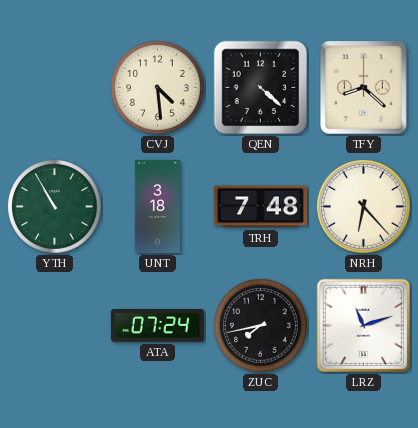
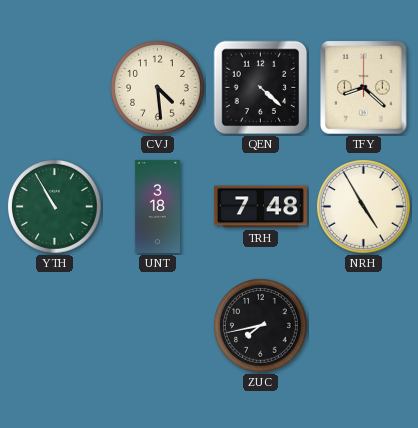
NRH: 6:23 -> 4:55 (364, 207)
ATA: 07:24 -> none (157, 326)
LRZ: 11:12 -> none (363, 325)
